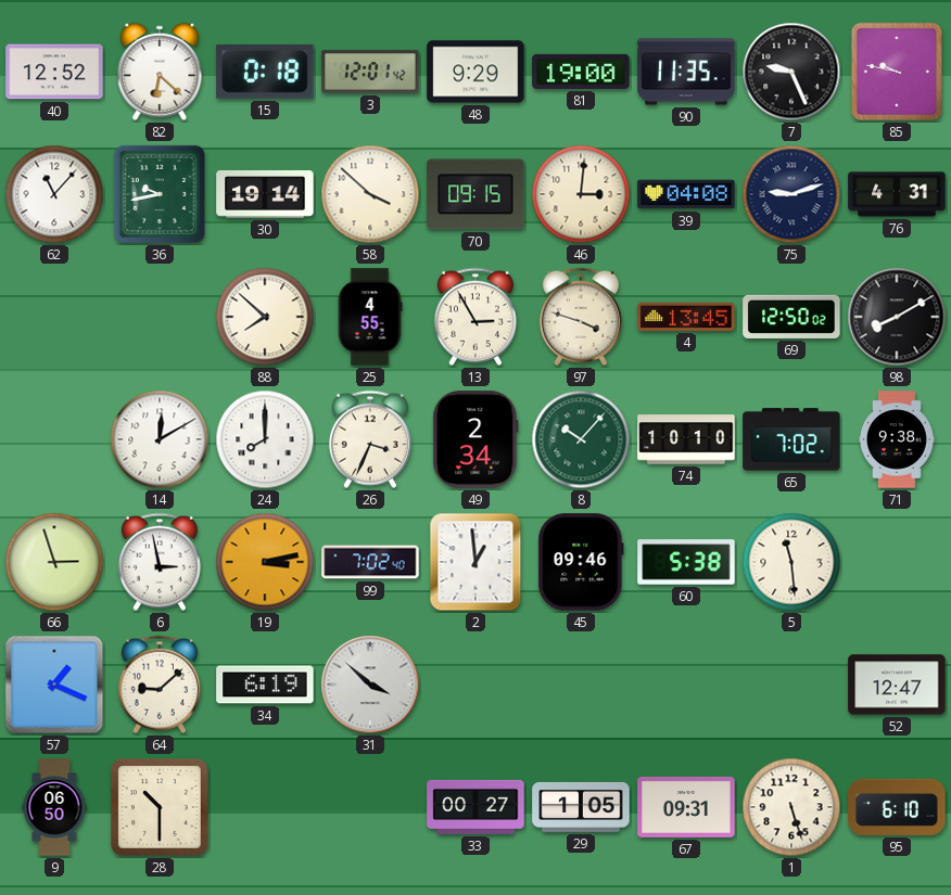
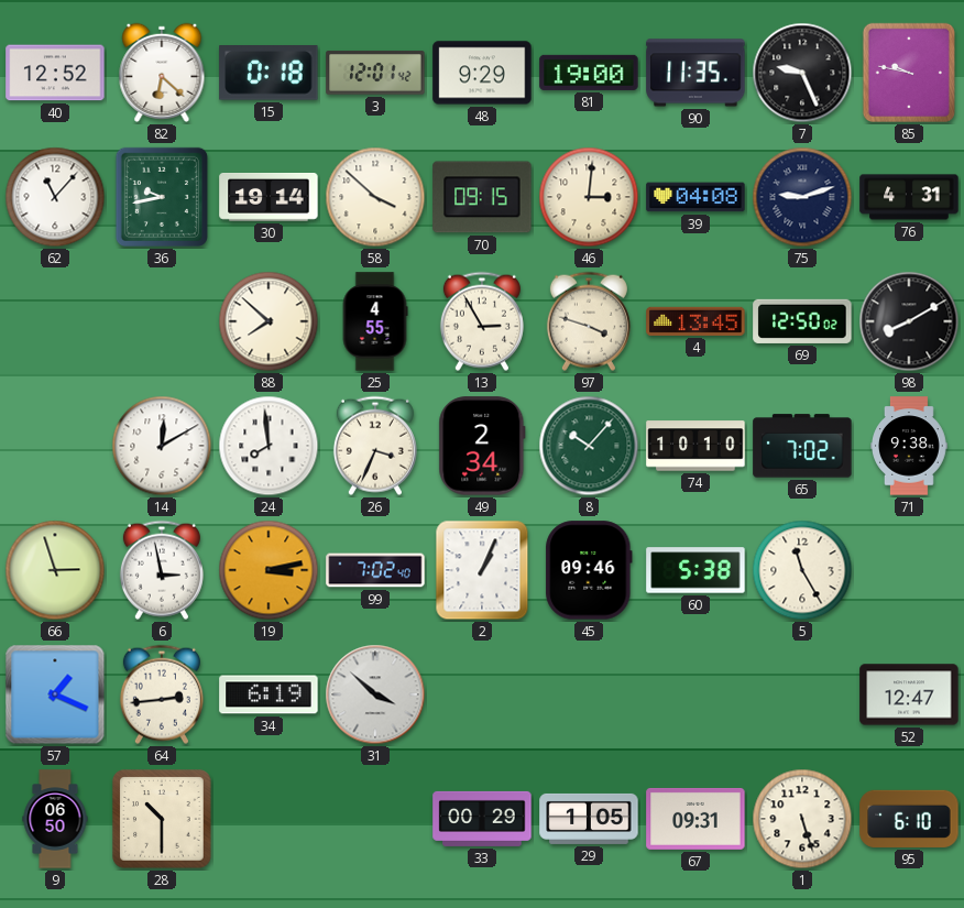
24: 8:00 -> 7:59 (269, 446)
2: 12:59 -> 1:04 (482, 570)
5: 11:29 -> 11:25 (802, 570)
64: 9:08 -> 2:44 (162, 694)
33: 00:27 -> 00:29 (482, 819)
